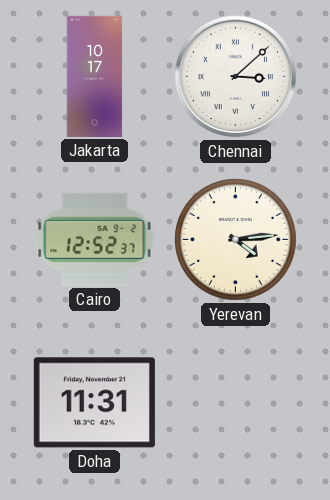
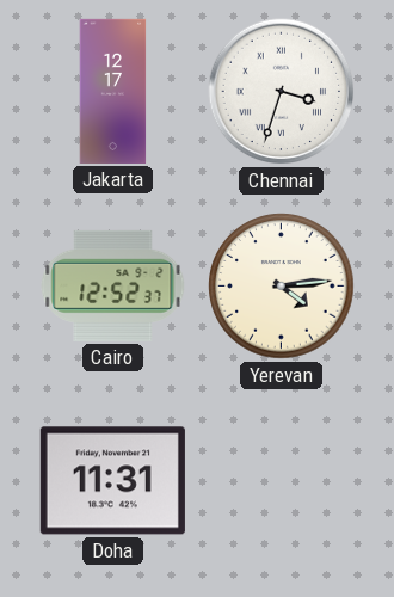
Jakarta: 10:17 -> 12:17 (113, 91)
Chennai: 3:08 -> 3:33 (282, 92)
